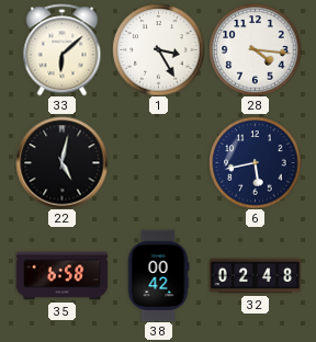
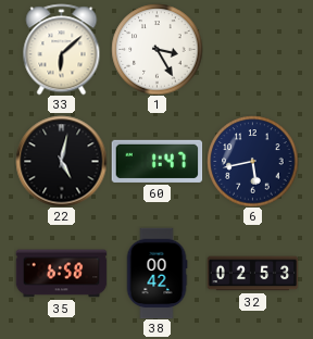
28: 4:16 -> none (255, 49)
60: none -> 1:47 (156, 161)
32: 02:48 -> 02:53 (252, 274)
